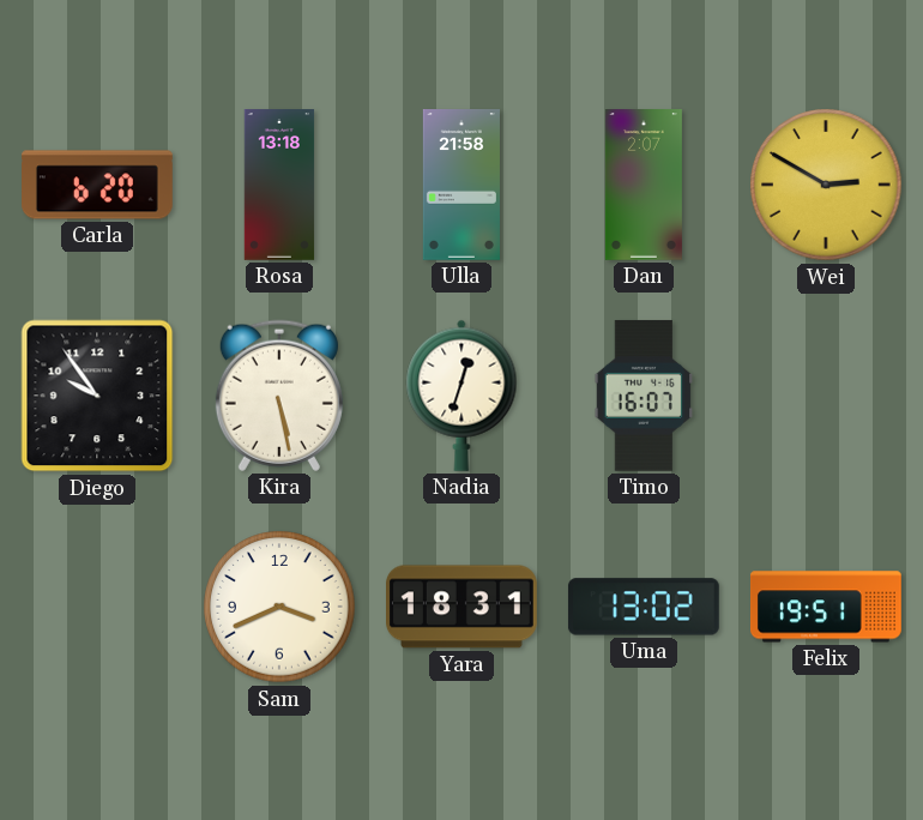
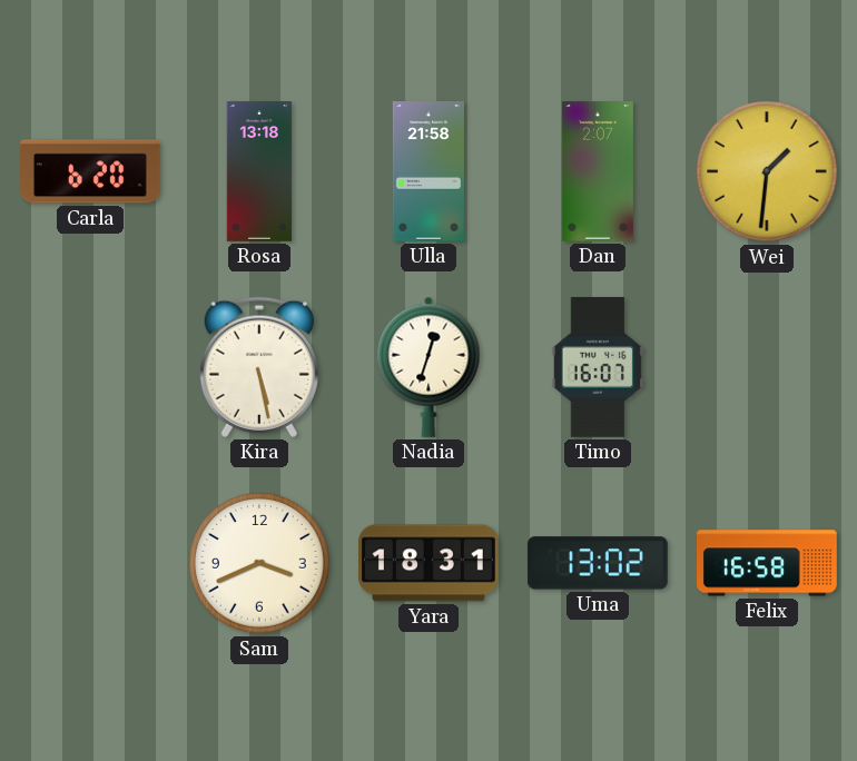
Wei: 2:50 -> 1:31 (767, 171)
Diego: 9:54 -> none (97, 396)
Felix: 19:51 -> 16:58 (767, 563)
